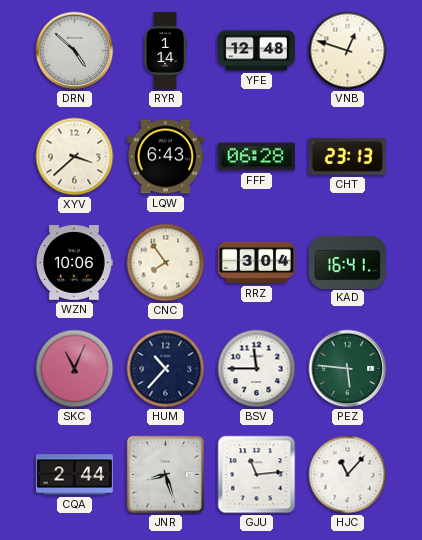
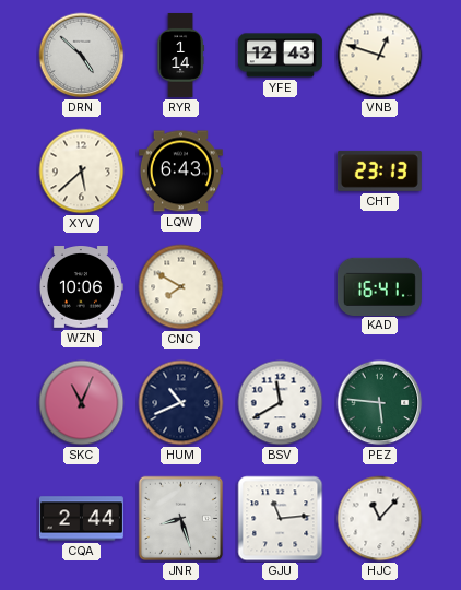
YFE: 12:48 -> 12:43 (280, 56)
XYV: 3:38 -> 5:38 (82, 172)
FFF: 06:28 -> none (256, 157)
CNC: 7:54 -> 7:50 (181, 287)
RRZ: 3:04 -> none (256, 263)
HUM: 10:37 -> 10:41 (181, 403)
BSV: 11:45 -> 11:40 (281, 403)
